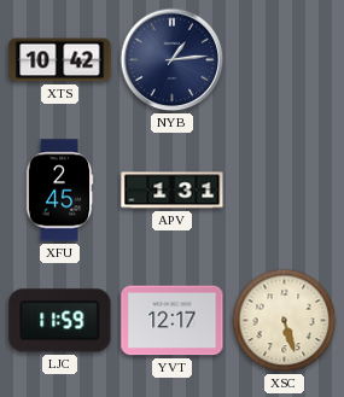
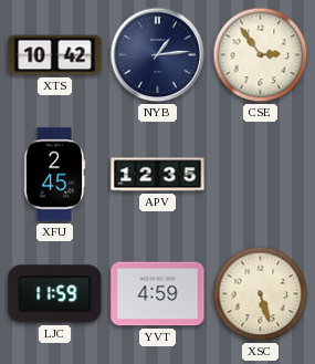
CSE: none -> 2:54 (261, 55)
APV: 1:31 -> 12:35 (158, 175)
YVT: 12:17 -> 4:59 (158, 294)
